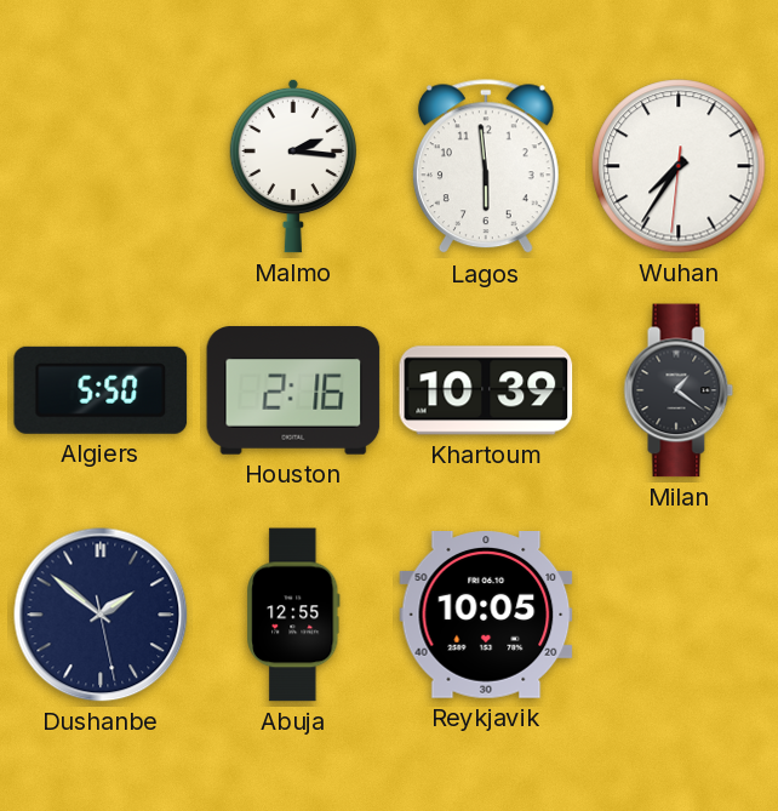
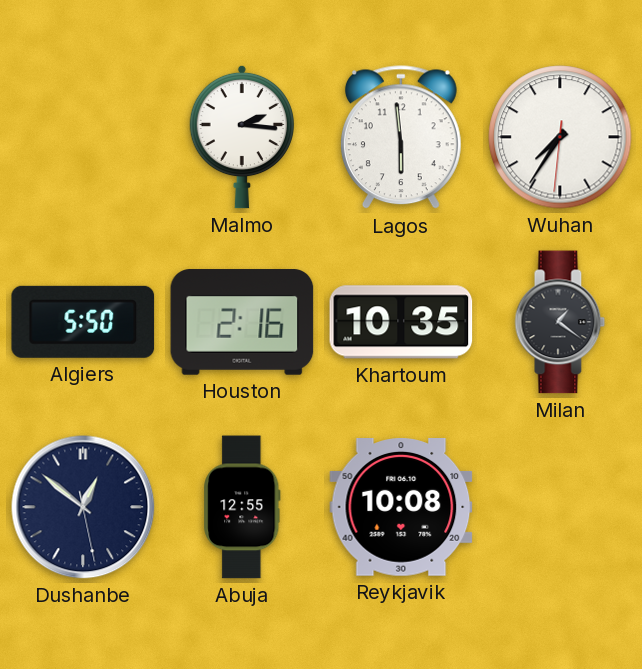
Khartoum: 10:39 -> 10:35 (401, 322)
Dushanbe: 1:51 -> 12:51 (83, 507)
Reykjavik: 10:05 -> 10:08 (401, 508)
